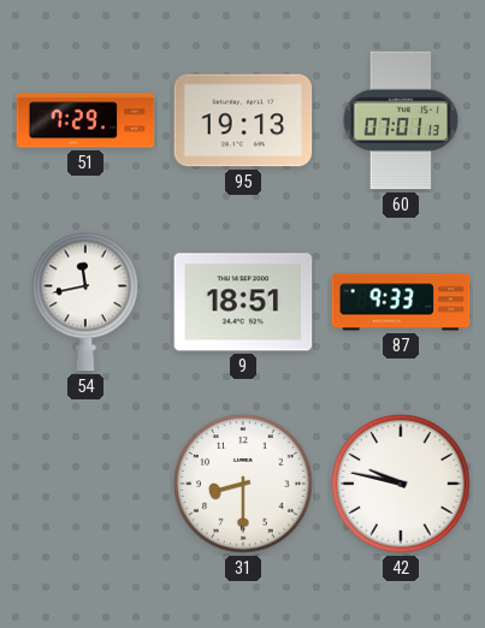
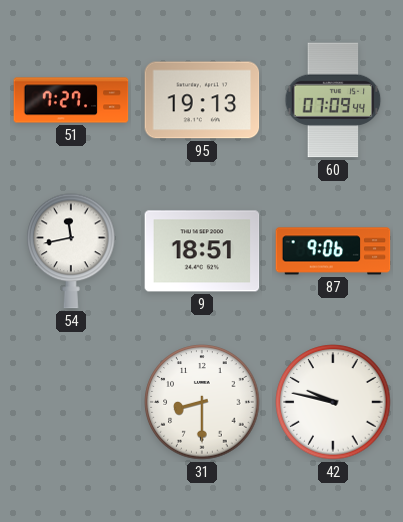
51: 7:29 -> 7:27 (71, 100)
60: 07:01 -> 07:09 (333, 100)
87: 9:33 -> 9:06 (333, 251)
